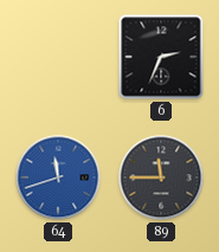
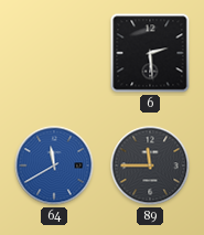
6: 2:34 -> 2:29 (150, 53)
64: 11:42 -> 11:40 (54, 165)
